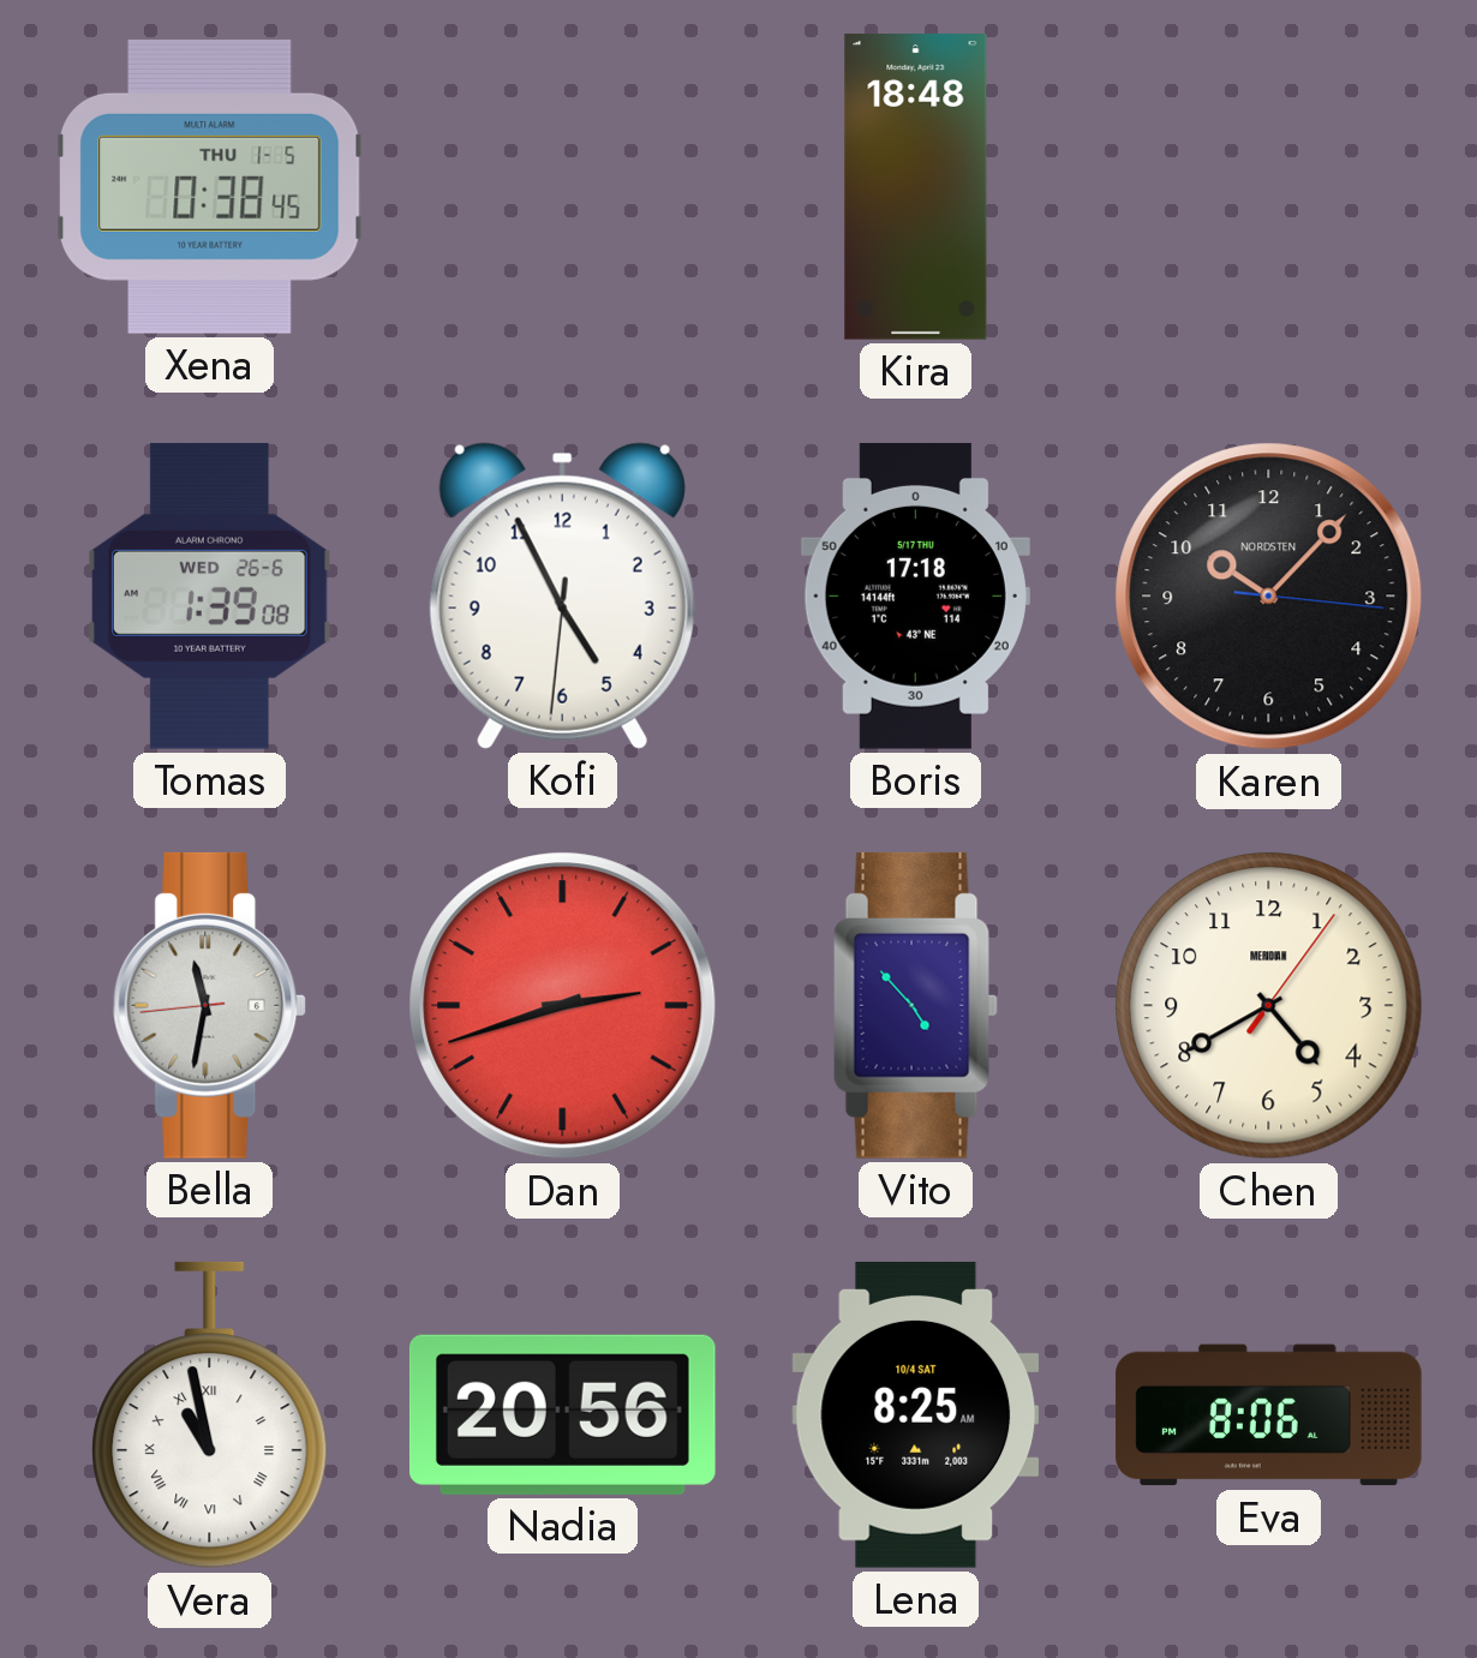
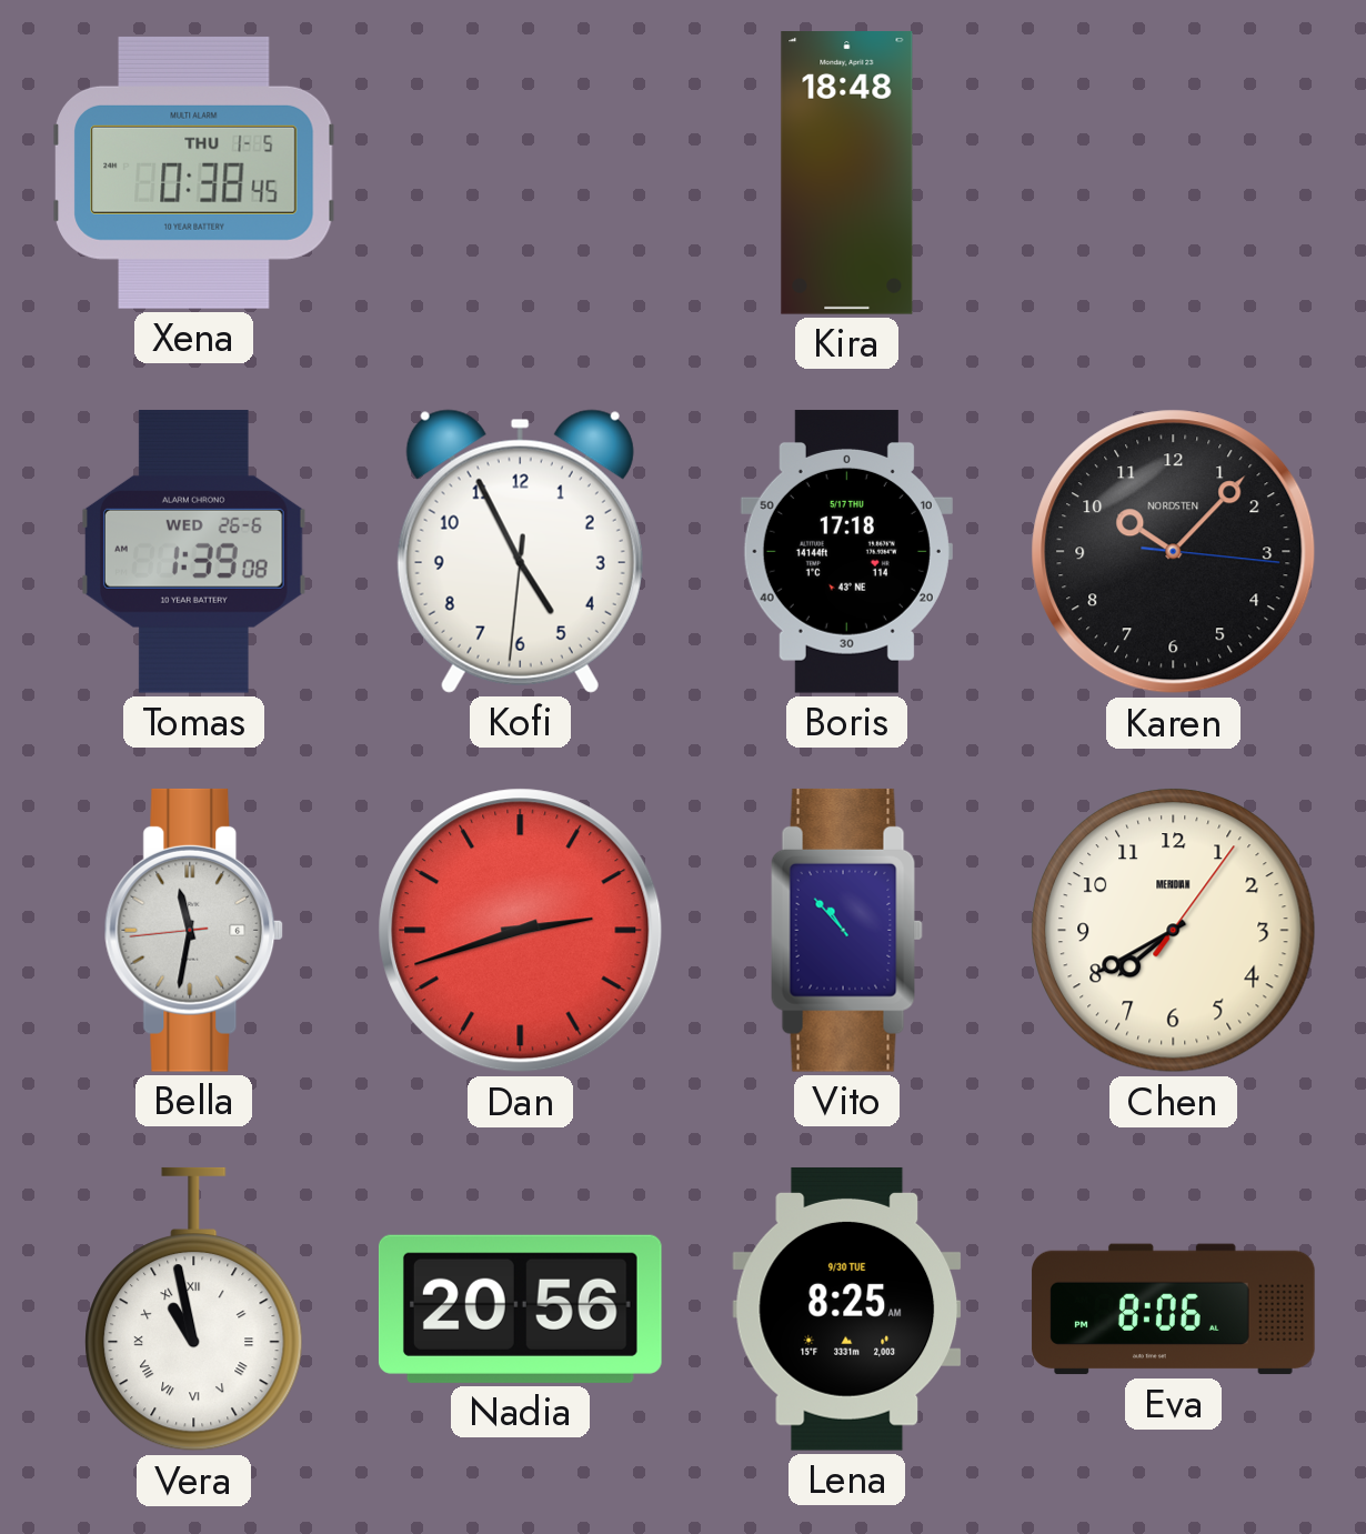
Vito: 4:53 -> 10:53 (846, 930)
Chen: 4:40 -> 7:40 (1174, 931)
Lena date: 10/4 SAT -> 9/30 TUE (847, 1309)
